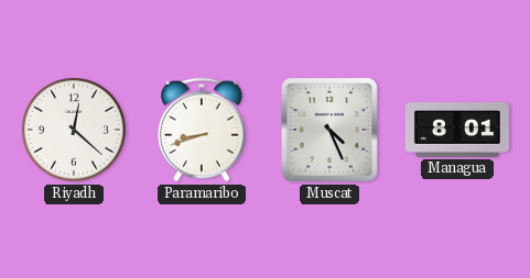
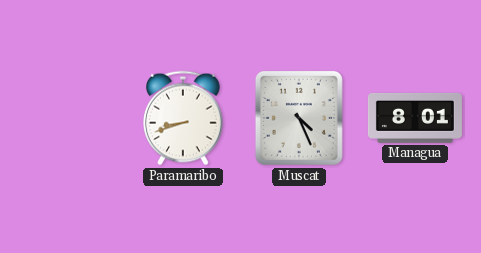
Riyadh: 12:22 -> none (75, 131)
